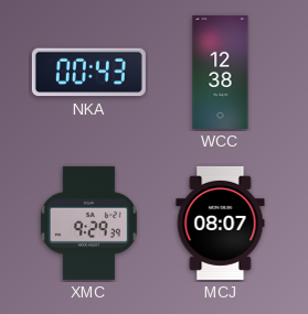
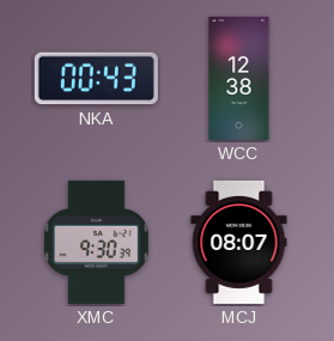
XMC: 9:29 -> 9:30 (96, 242)
